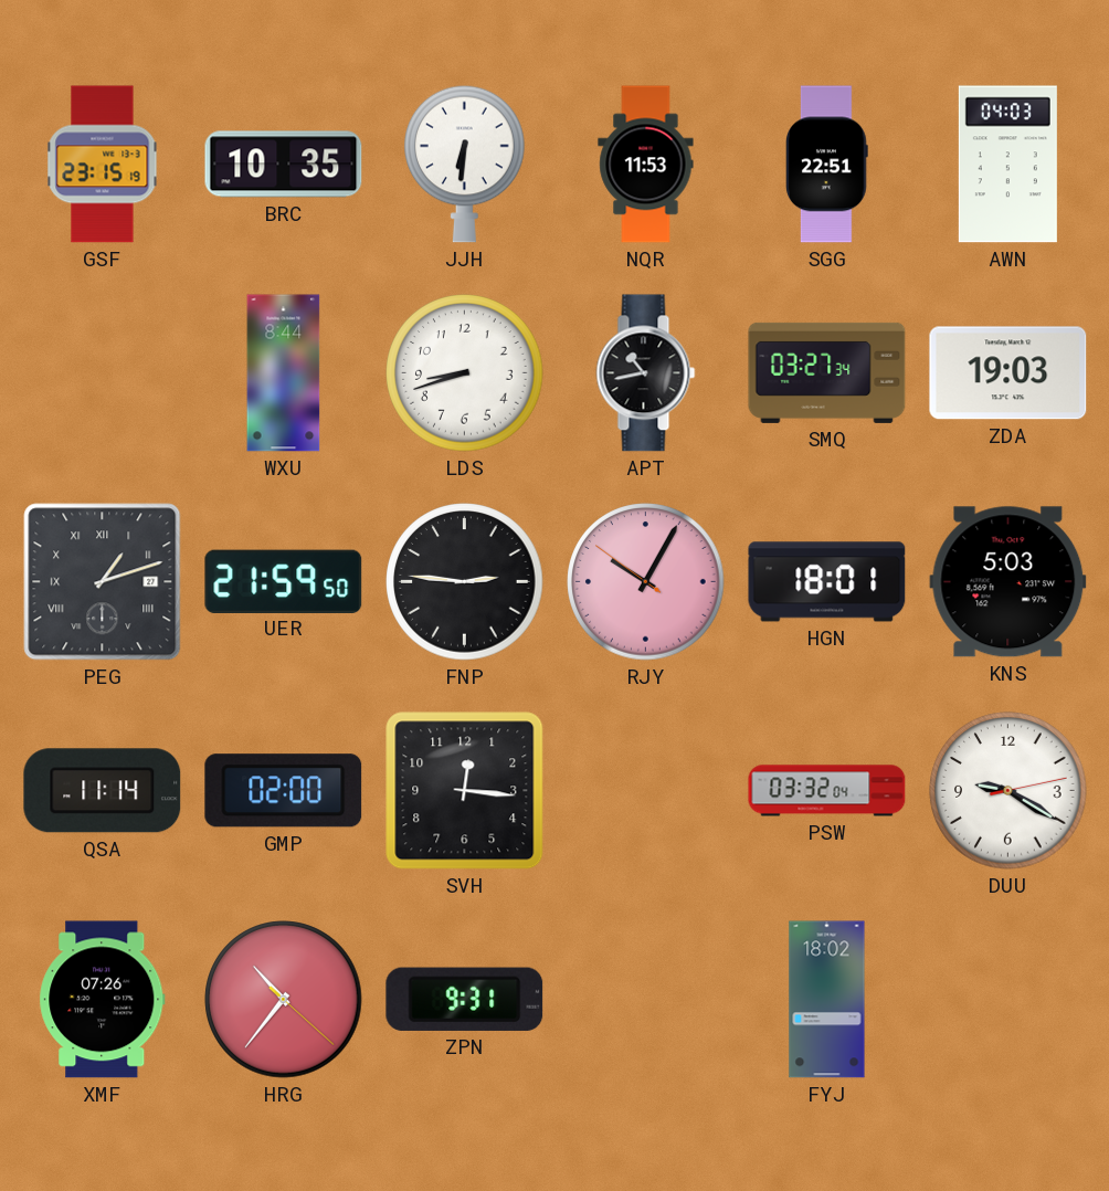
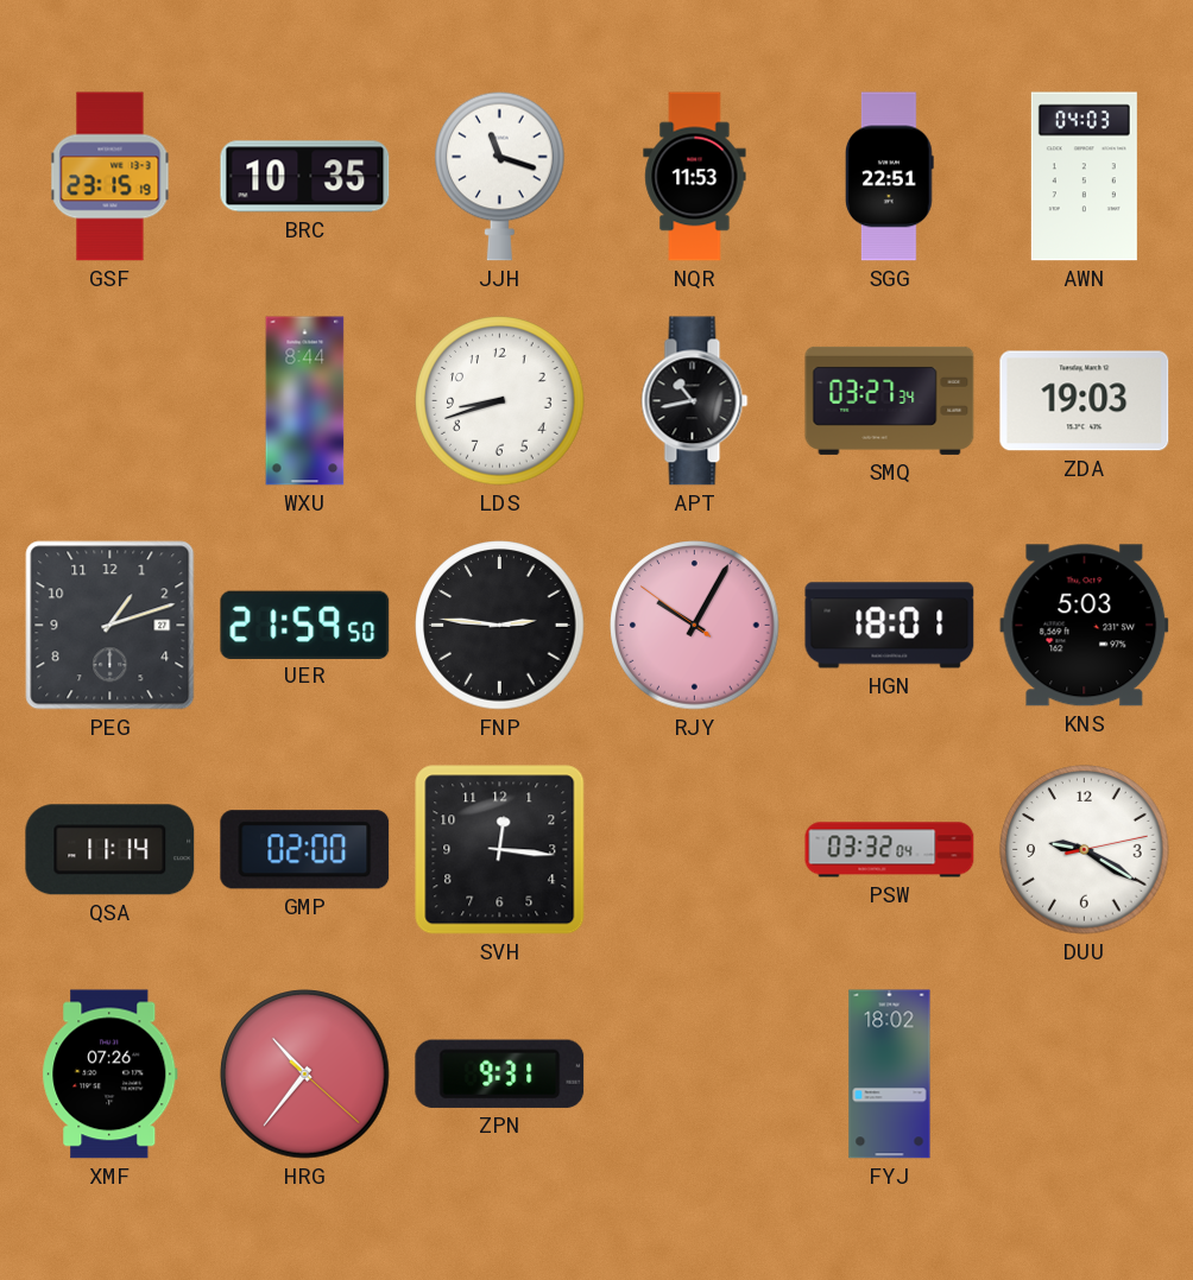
JJH: 6:31 -> 11:18 (500, 176)
PEG numerals: Roman -> Arabic (111, 626)
